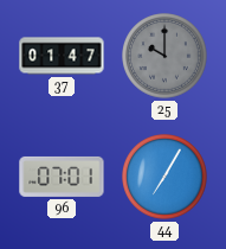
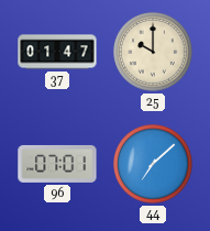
25 dial: grey -> cream (153, 52)
44: 7:05 -> 7:08 (153, 164)
